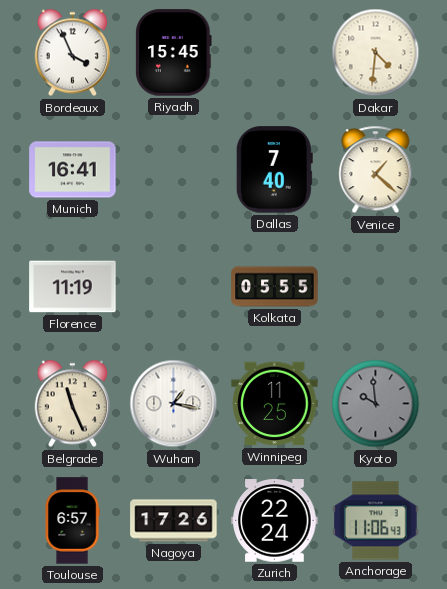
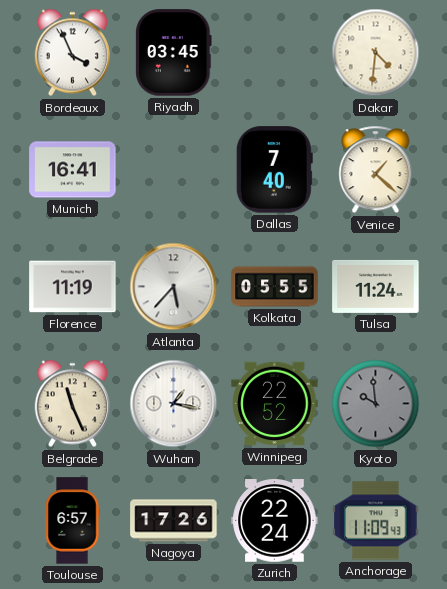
Riyadh: 15:45 -> 03:45 (174, 53)
Atlanta: none -> 5:37 (174, 287)
Tulsa: none -> 11:24 (376, 286)
Winnipeg: 11:25 -> 22:52 (275, 404)
Anchorage: 11:06 -> 11:09 (376, 521)
